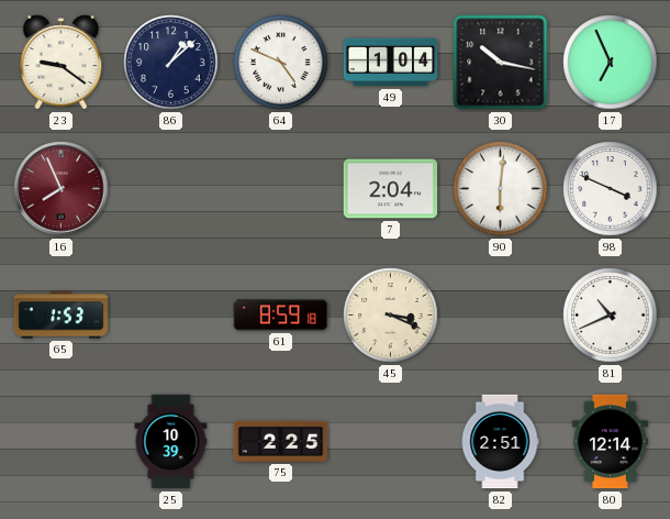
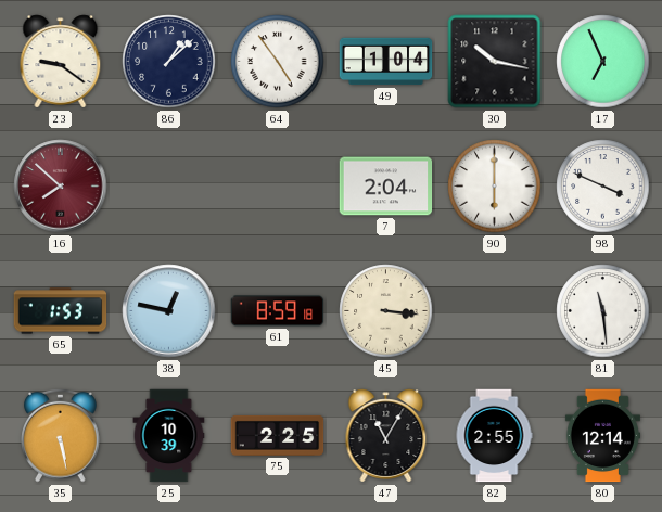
64: 4:49 -> 4:54 (278, 62)
16: 7:56 -> 7:52 (61, 187)
90: 6:01 -> 6:00 (495, 187)
38: none -> 12:47 (169, 311)
45: 3:19 -> 3:16 (386, 311)
81: 10:41 -> 11:29 (603, 311)
35: none -> 5:28 (61, 435)
47: none -> 11:05 (386, 436)
82: 2:51 -> 2:55 (494, 436)
